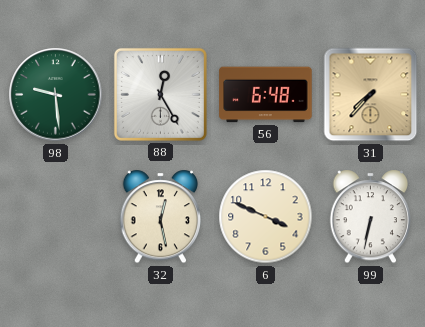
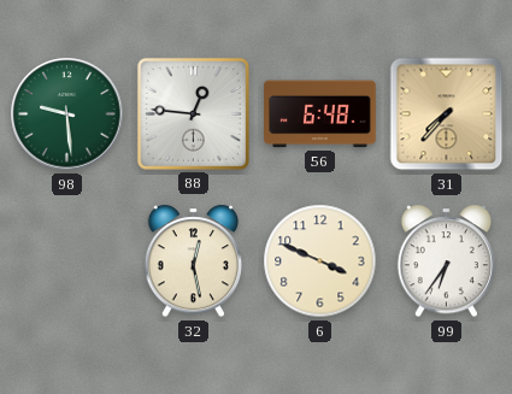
88: 12:25 -> 12:46 (193, 113)
99: 6:32 -> 6:36 (446, 261)
